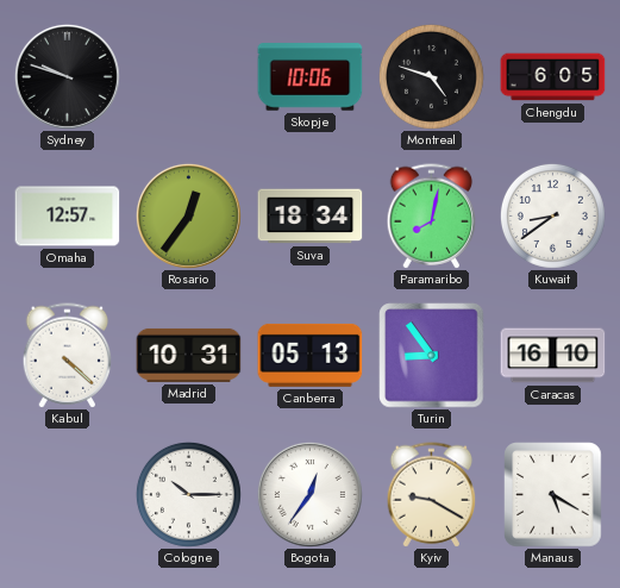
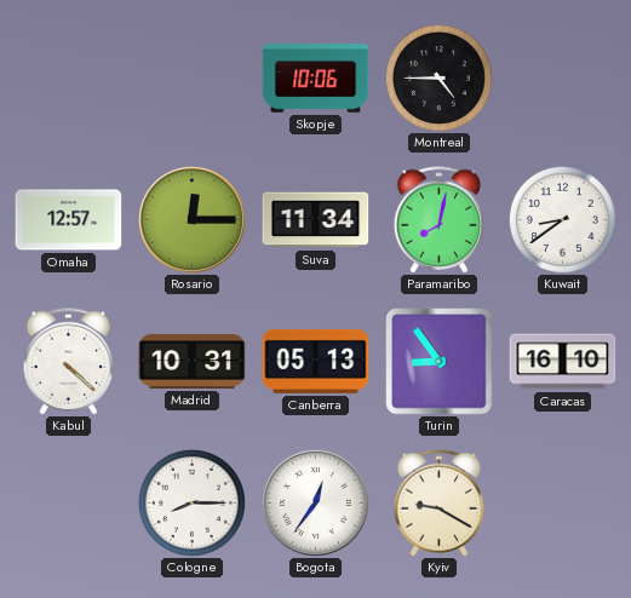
Sydney: 9:48 -> none (67, 76)
Montreal: 4:48 -> 4:45 (438, 77)
Chengdu: 6:05 -> none (553, 77)
Rosario: 12:36 -> 12:15 (191, 219)
Suva: 18:34 -> 11:34 (316, 220)
Cologne: 10:15 -> 8:15 (191, 502)
Manaus: 5:20 -> none (553, 495)
